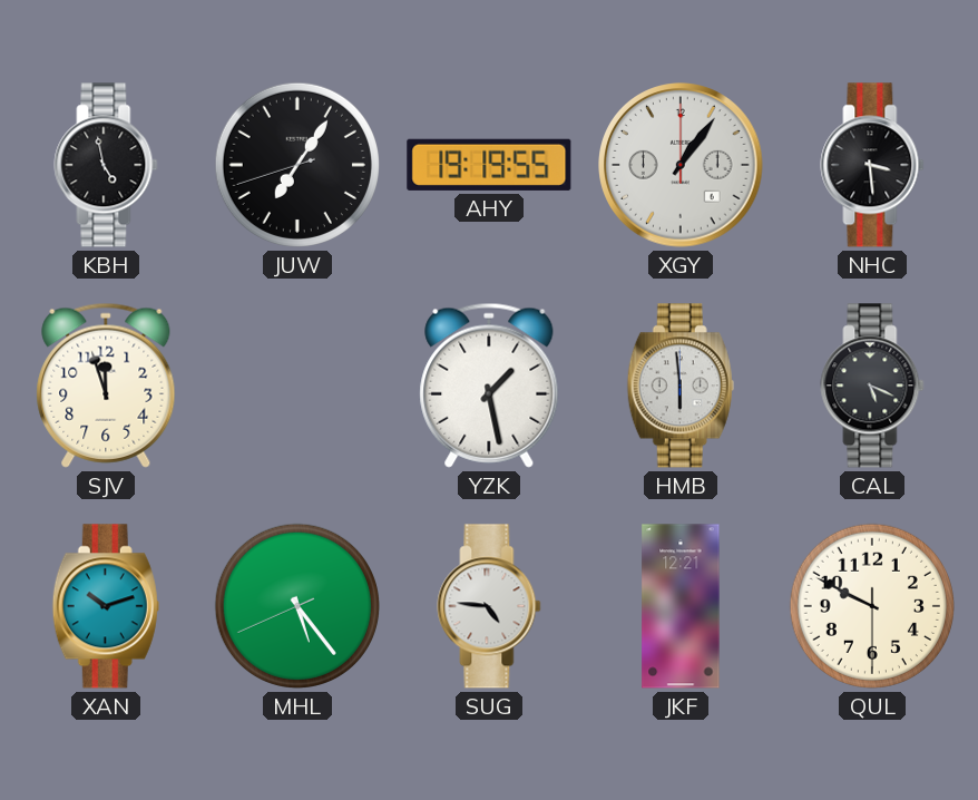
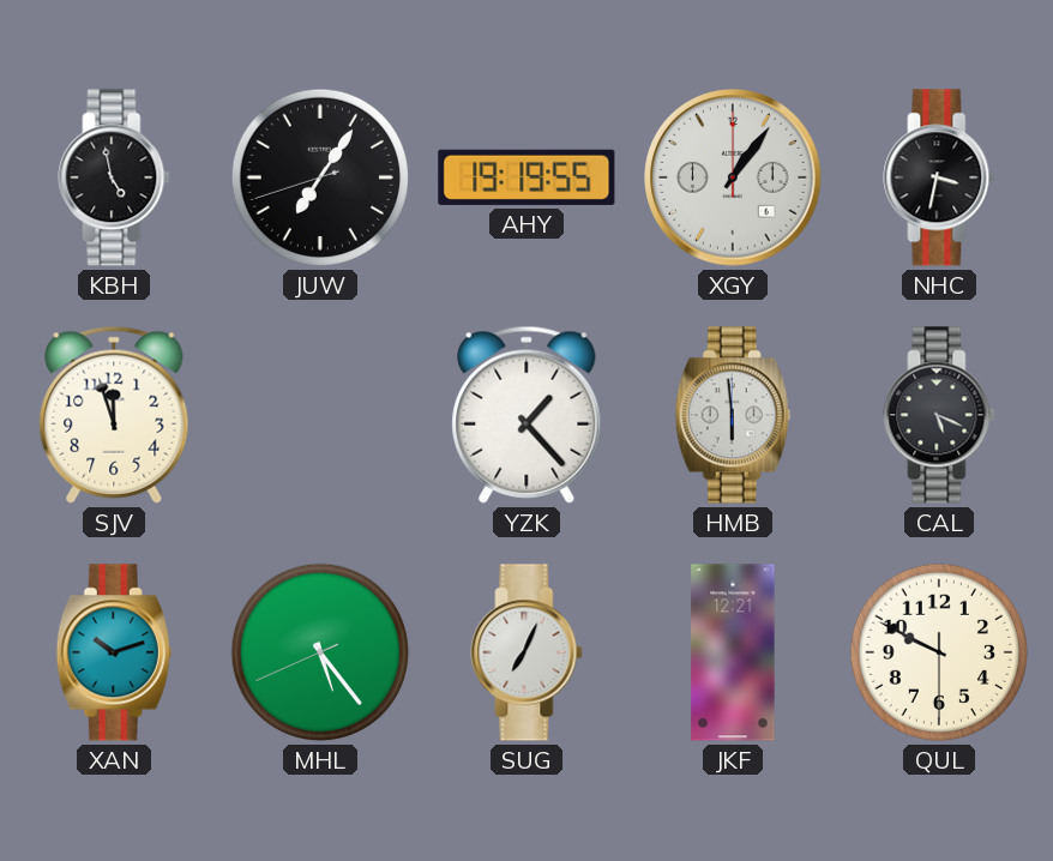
NHC: 3:29 -> 3:32 (939, 177)
YZK: 1:28 -> 1:23 (526, 415)
SUG: 4:46 -> 7:04 (526, 652)
